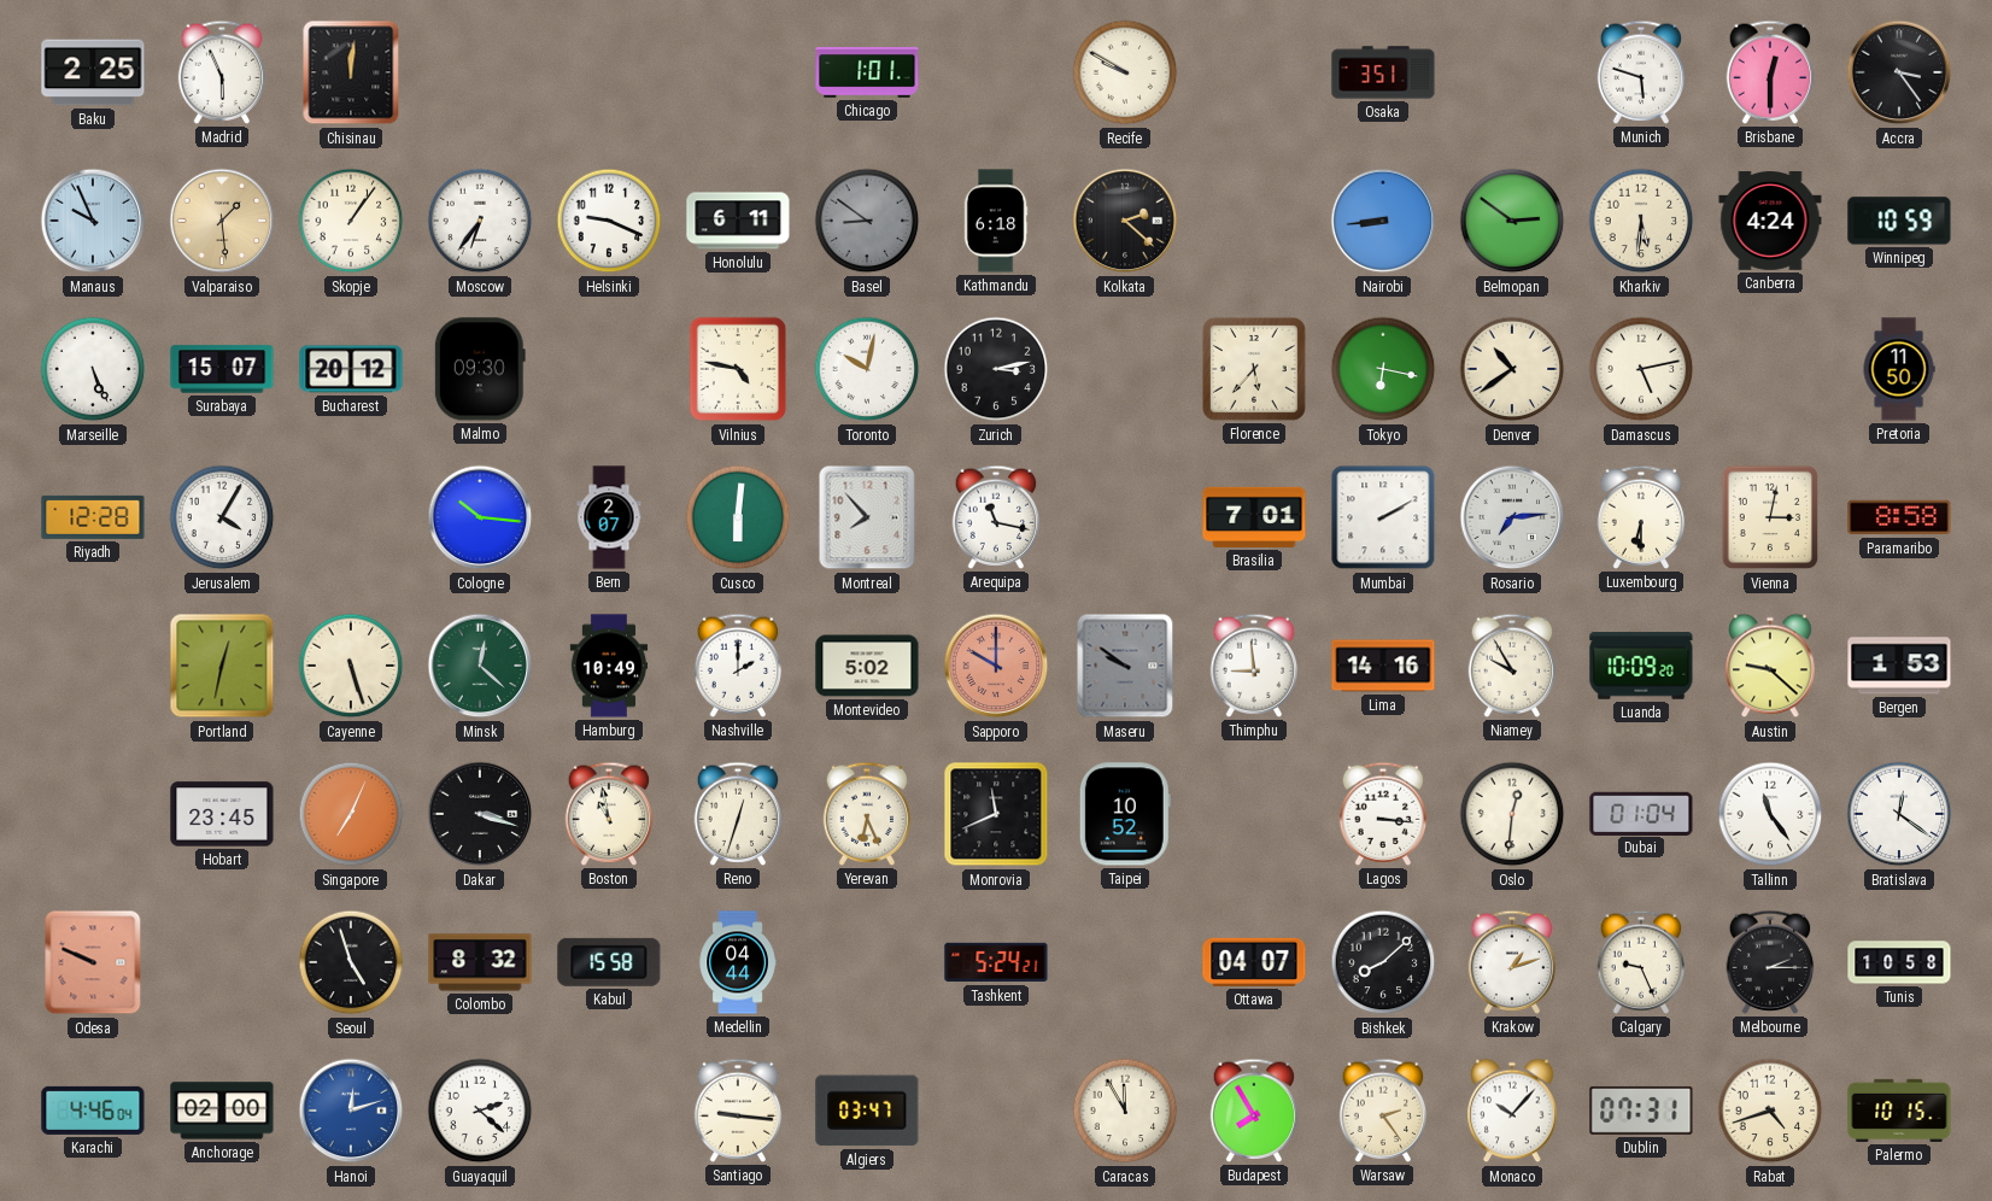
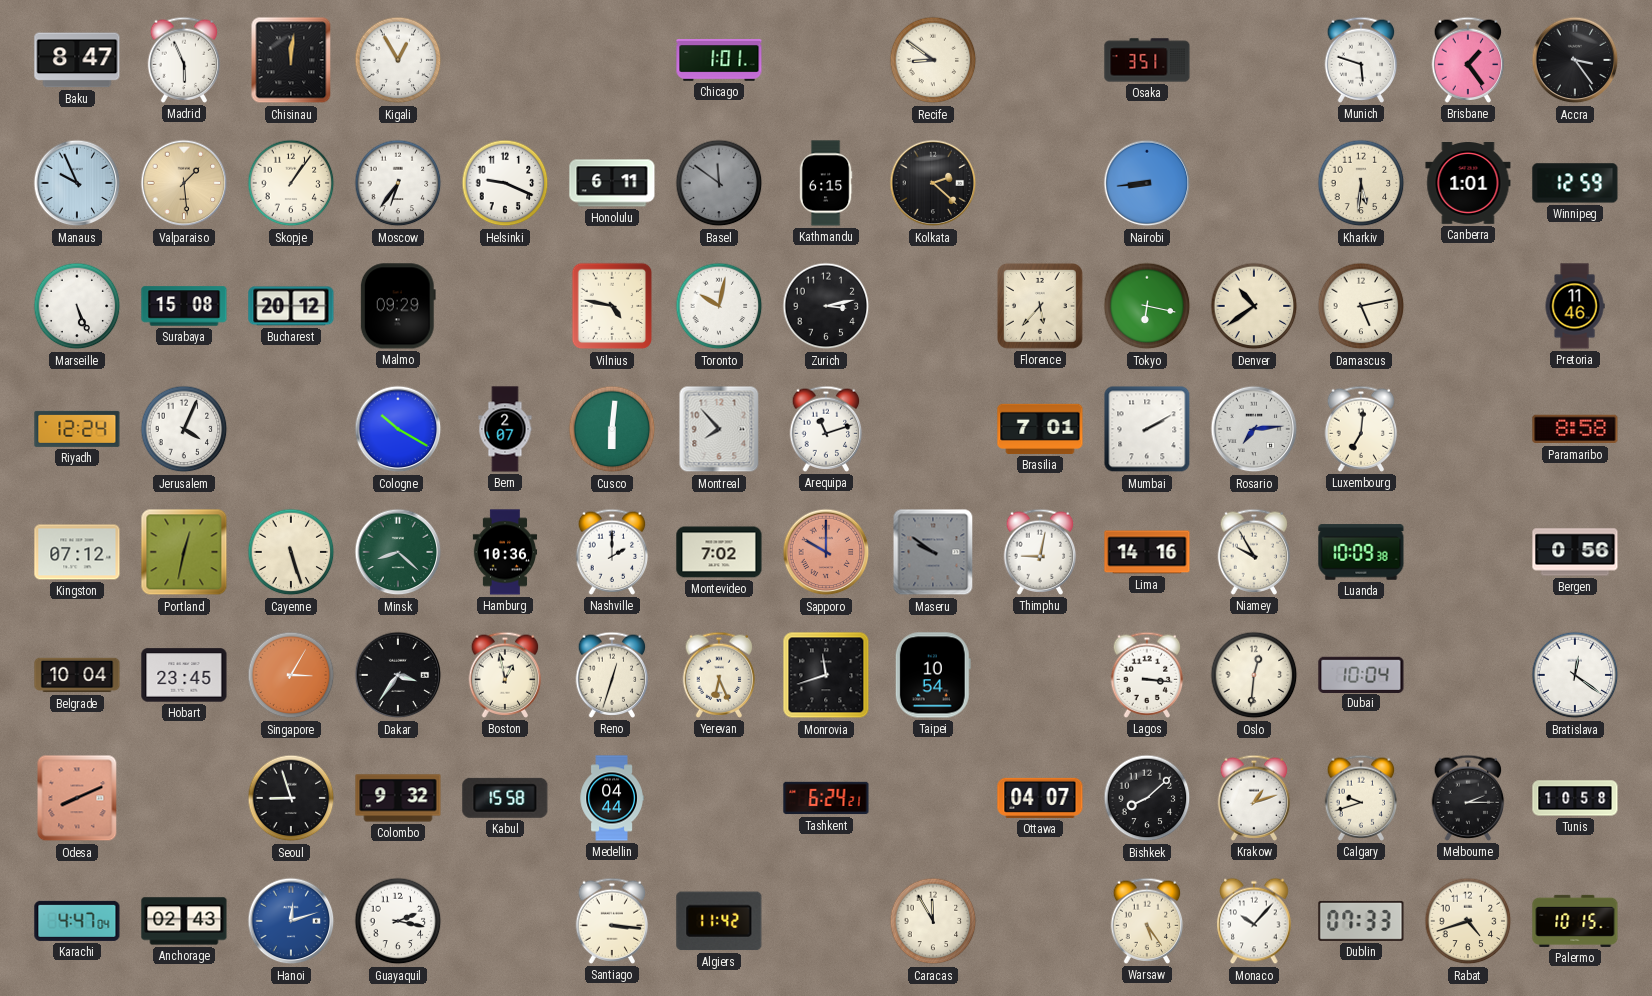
Baku: 2:25 -> 8:47 (77, 60)
Kigali: none -> 12:55 (398, 60)
Recife: 9:50 -> 8:51 (933, 60)
Brisbane: 12:30 -> 1:24 (1468, 60)
Basel: 8:51 -> 11:51 (719, 183)
Kathmandu: 6:18 -> 6:15 (826, 183)
Belmopan: 2:51 -> none (1512, 221)
Canberra: 4:24 -> 1:01 (1468, 184)
Winnipeg: 10:59 -> 12:59 (1575, 183)
Surabaya: 15:07 -> 15:08 (184, 306)
Malmo: 09:30 -> 09:29 (398, 306)
Pretoria: 11:50 -> 11:46 (1575, 306)
Riyadh: 12:28 -> 12:24 (77, 429)
Jerusalem: 4:05 -> 4:04 (184, 429)
Cologne: 10:16 -> 10:20 (398, 429)
Arequipa: 11:17 -> 11:12 (826, 429)
Luxembourg: 6:30 -> 7:01 (1361, 429)
Vienna: 3:02 -> none (1770, 517)
Kingston: none -> 07:12 (77, 552)
Minsk: 12:22 -> 8:22 (398, 552)
Hamburg: 10:49 -> 10:36 (504, 552)
Montevideo: 5:02 -> 7:02 (719, 552)
Thimphu: 8:59 -> 9:02 (1040, 552)
Luanda: 10:09:20 -> 10:09:38 (1361, 552)
Austin: 9:22 -> none (1770, 666)
Bergen: 1:53 -> 0:56 (1575, 552)
Belgrade: none -> 10:04 (77, 675)
Singapore: 7:04 -> 3:05 (291, 675)
Dakar: 3:18 -> 3:36 (398, 675)
Boston: 10:58 -> 12:58 (505, 675)
Monrovia: 11:41 -> 11:42 (826, 675)
Taipei: 10:52 -> 10:54 (933, 675)
Dubai: 01:04 -> 10:04 (1361, 674)
Tallinn: 11:24 -> none (1770, 814)
Odesa: 9:49 -> 8:11 (77, 798)
Seoul: 4:57 -> 8:57 (291, 798)
Colombo: 8:32 -> 9:32 (398, 798)
Tashkent: 5:24 -> 6:24 (826, 798)
Calgary: 9:26 -> 9:42 (1361, 798)
Karachi: 4:46 -> 4:47 (77, 921)
Anchorage: 02:00 -> 02:43 (184, 921)
Guayaquil: 2:22 -> 2:17 (398, 921)
Santiago: 9:16 -> 3:16 (612, 921)
Algiers: 03:47 -> 11:42 (719, 921)
Budapest: 7:55 -> none (1254, 1111)
Warsaw: 2:24 -> 5:24 (1147, 921)
Dublin: 07:31 -> 07:33 (1361, 921)
